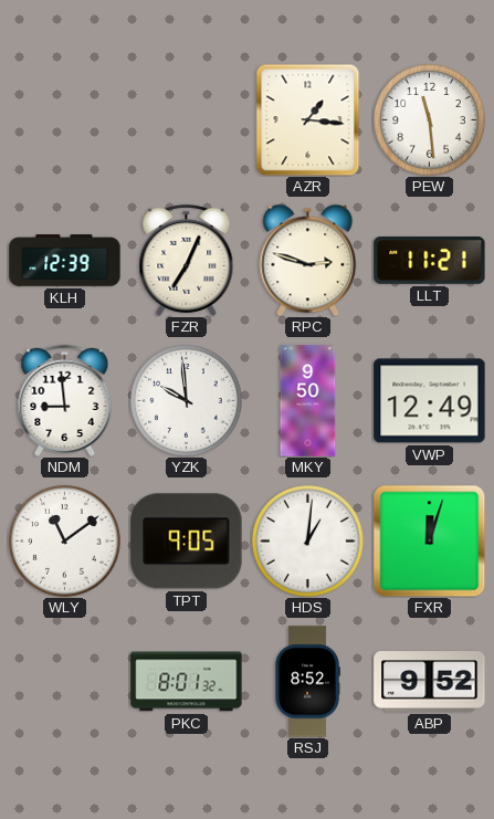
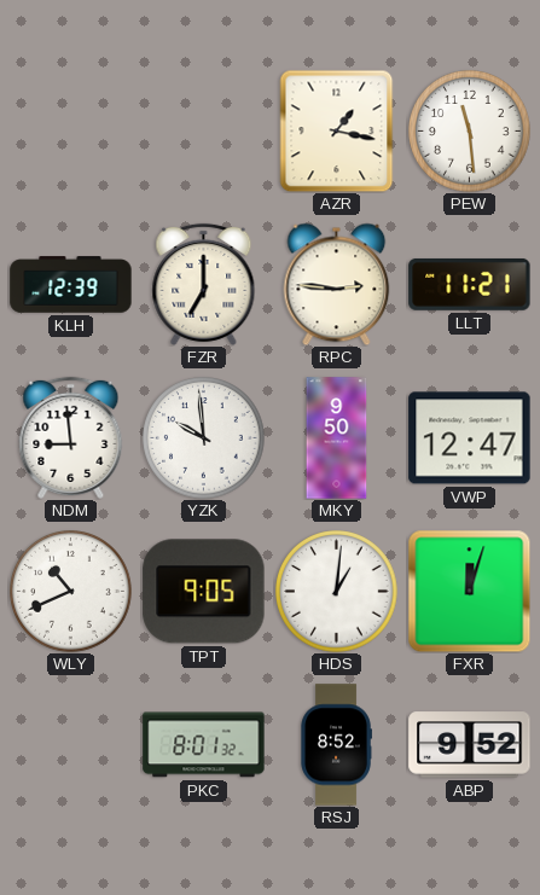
AZR: 1:16 -> 1:17 (337, 130)
FZR: 7:04 -> 7:00 (204, 284)
RPC: 2:48 -> 2:46 (337, 284)
VWP: 12:49 -> 12:47 (470, 438)
WLY: 11:09 -> 10:41 (71, 592)
